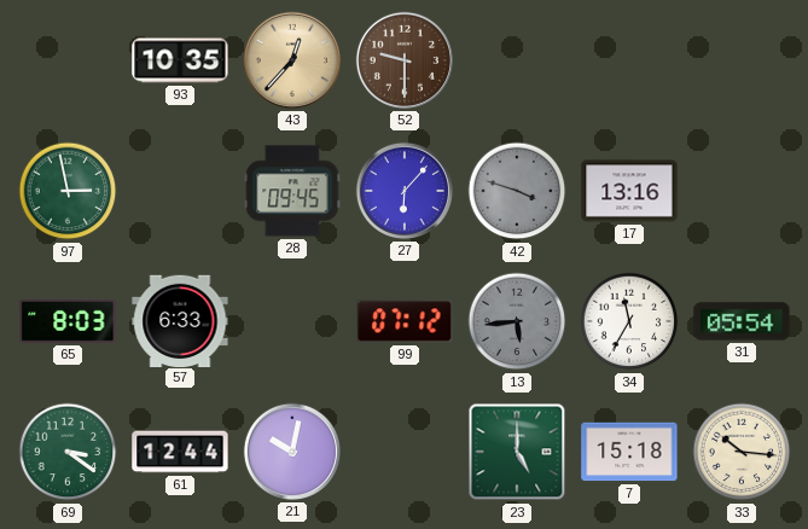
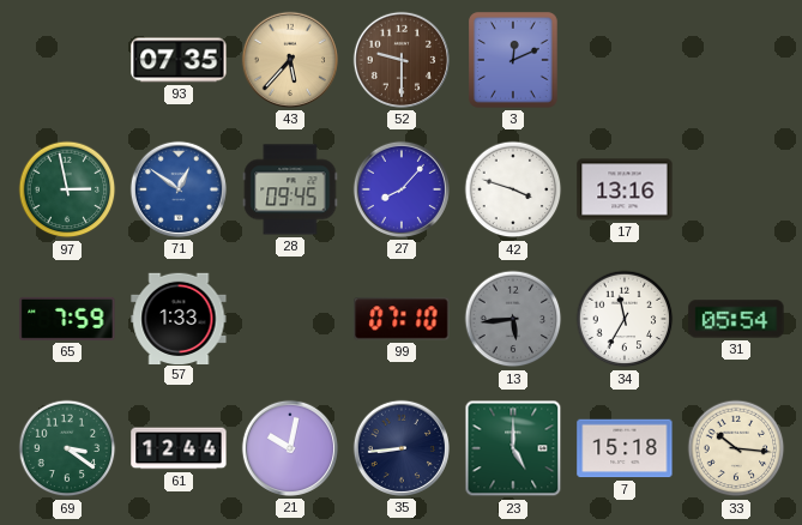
93: 10:35 -> 07:35 (179, 60)
43: 12:37 -> 5:37 (290, 60)
3: none -> 12:11 (514, 61)
71: none -> 12:51 (179, 189)
27: 6:07 -> 8:07 (402, 189)
42 dial: grey -> white (513, 189)
65: 8:03 -> 7:59 (67, 319)
57: 6:33 -> 1:33 (179, 318)
99: 07:12 -> 07:10 (402, 319)
35: none -> 8:44 (402, 448)
